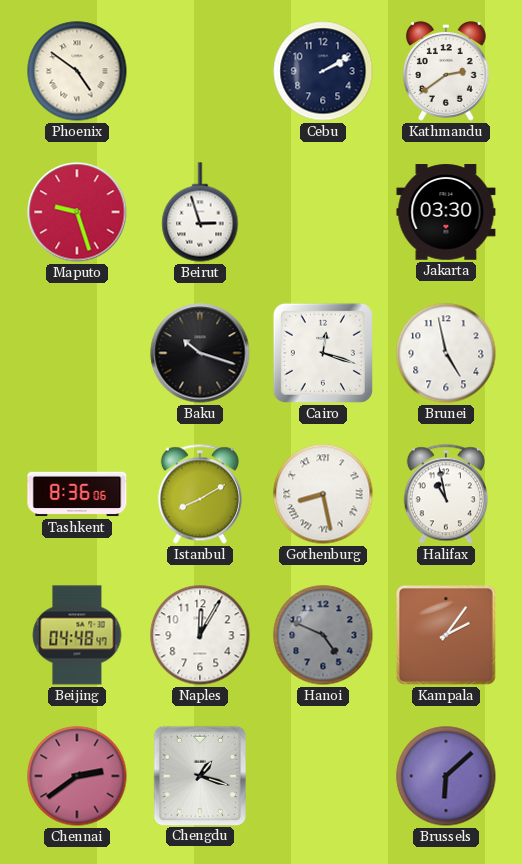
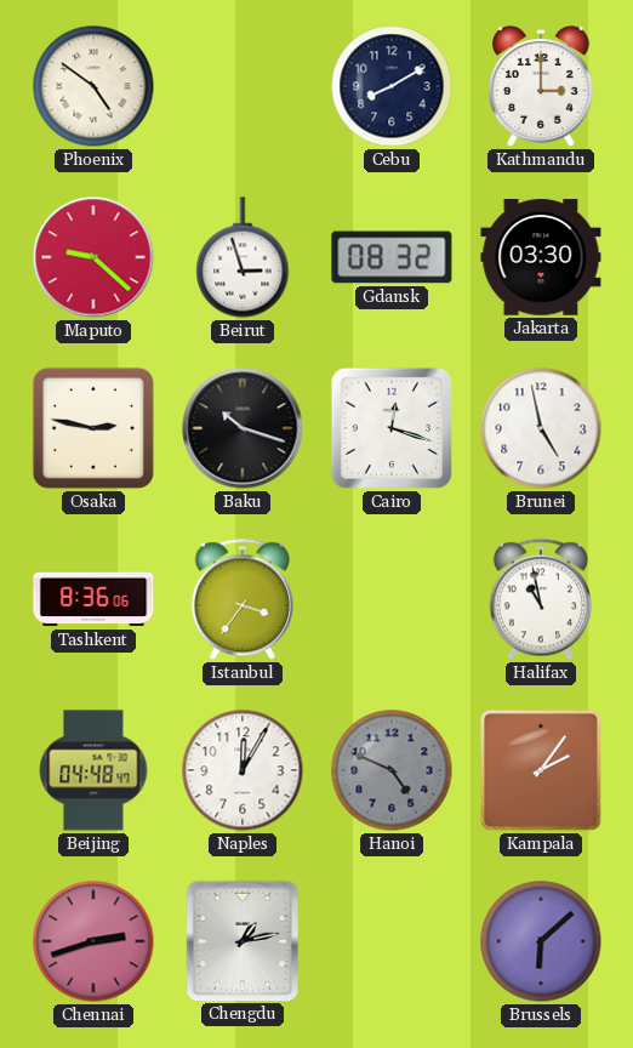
Cebu: 2:10 -> 8:10 (392, 86)
Kathmandu: 2:39 -> 3:00 (541, 86)
Maputo: 9:27 -> 9:22 (93, 257)
Gdansk: none -> 08:32 (392, 257)
Osaka: none -> 2:47 (93, 428)
Istanbul: 8:10 -> 3:36 (243, 599)
Gothenburg: 8:28 -> none (323, 494)
Chennai: 2:39 -> 2:42 (93, 941)
Chengdu: 1:18 -> 1:13 (241, 940)
